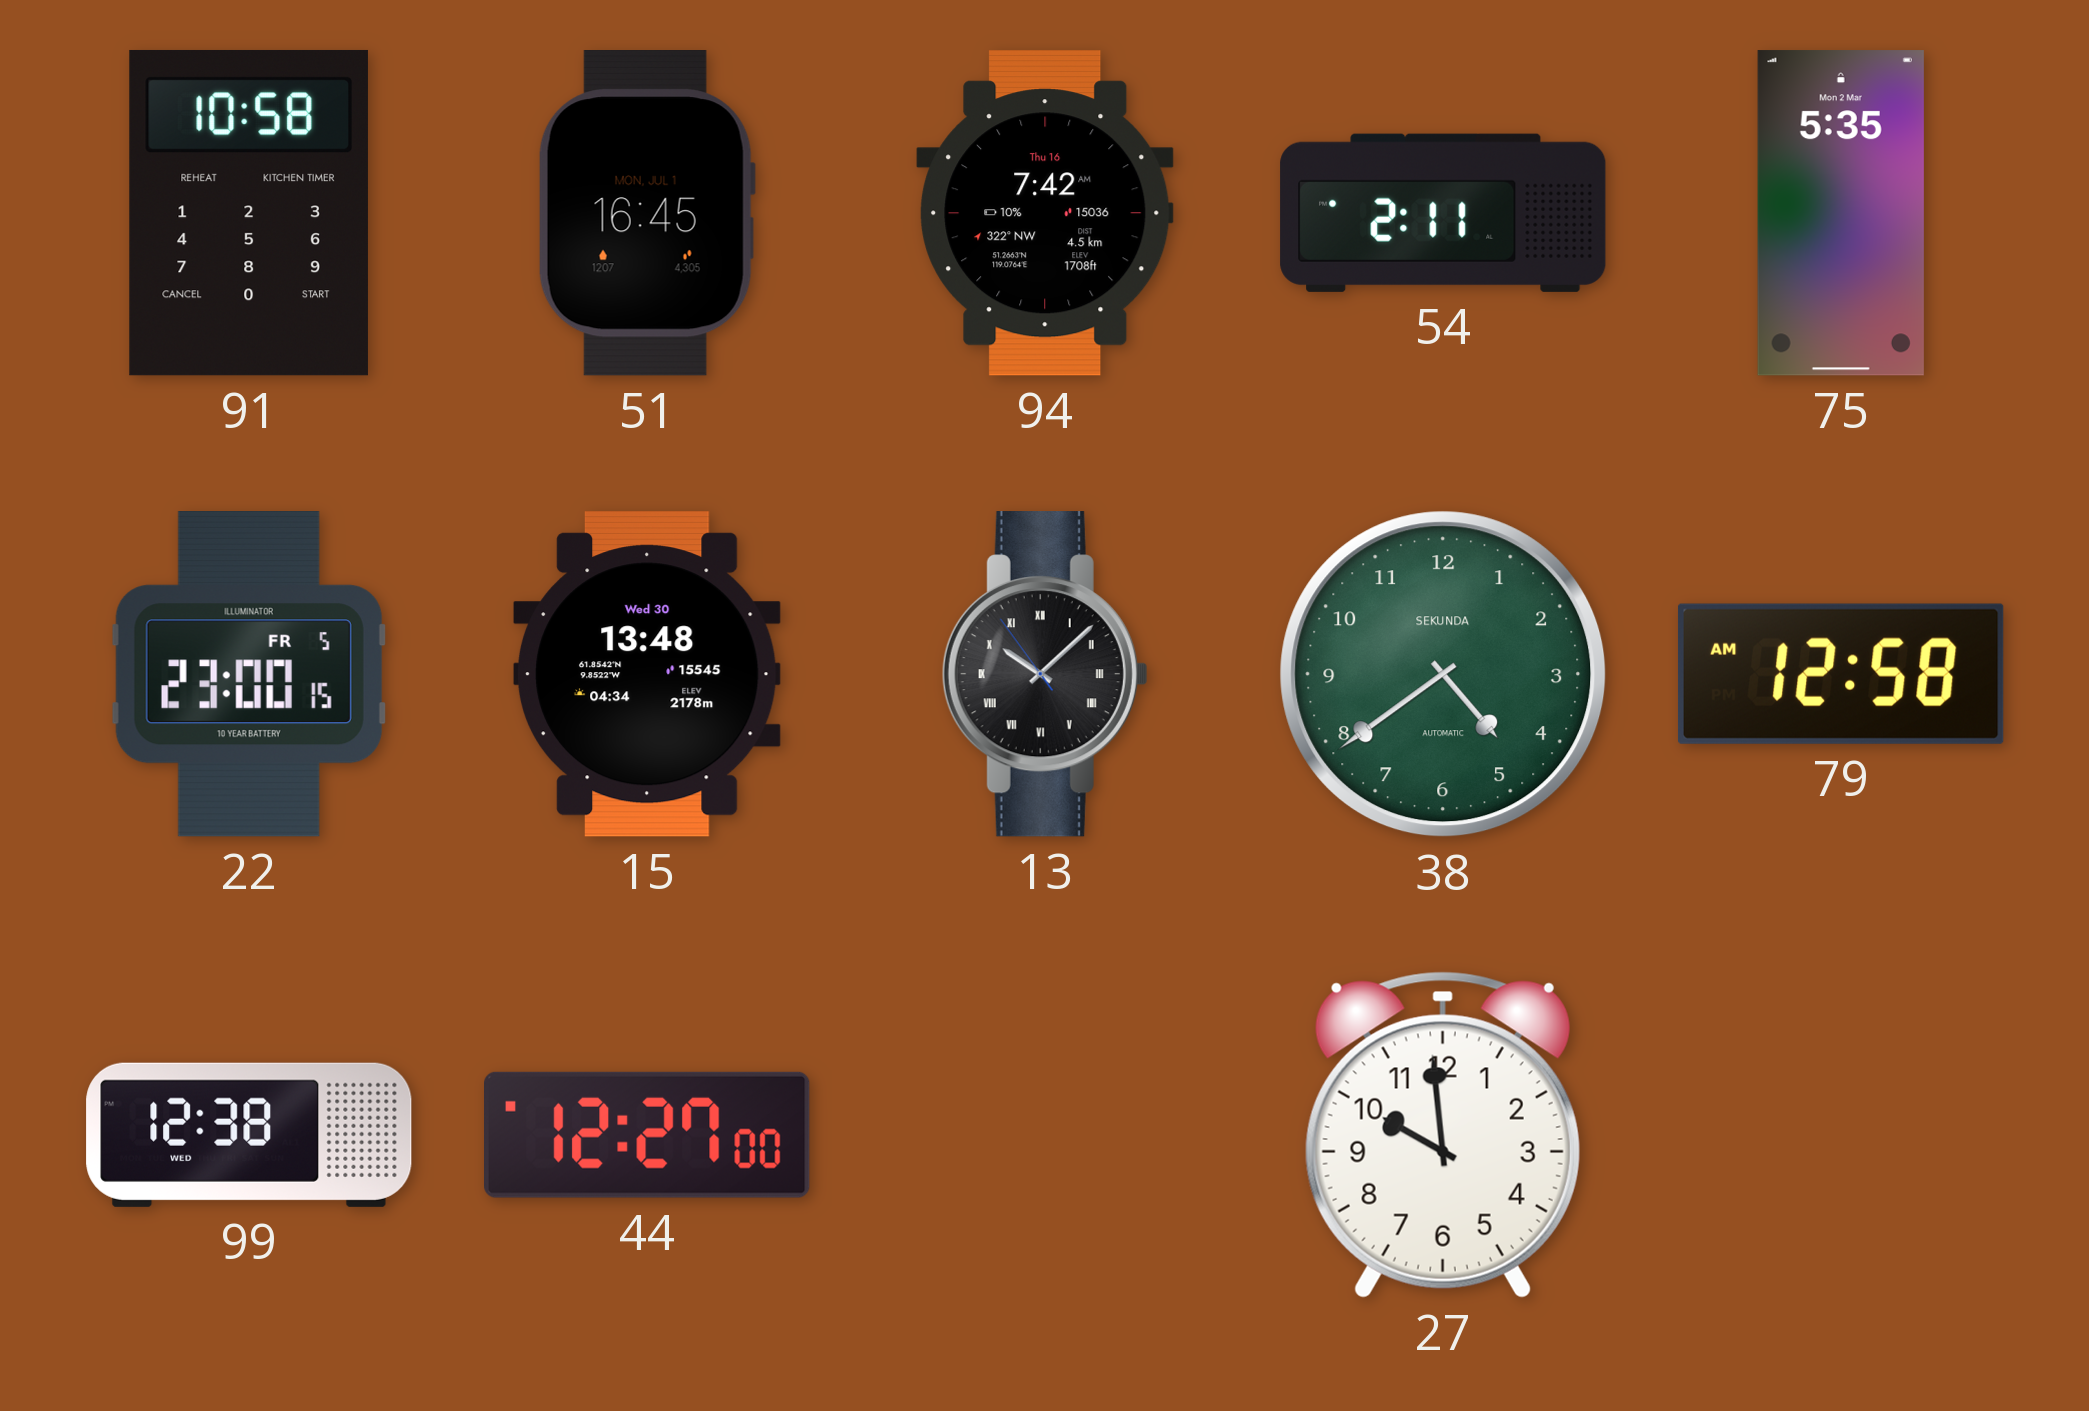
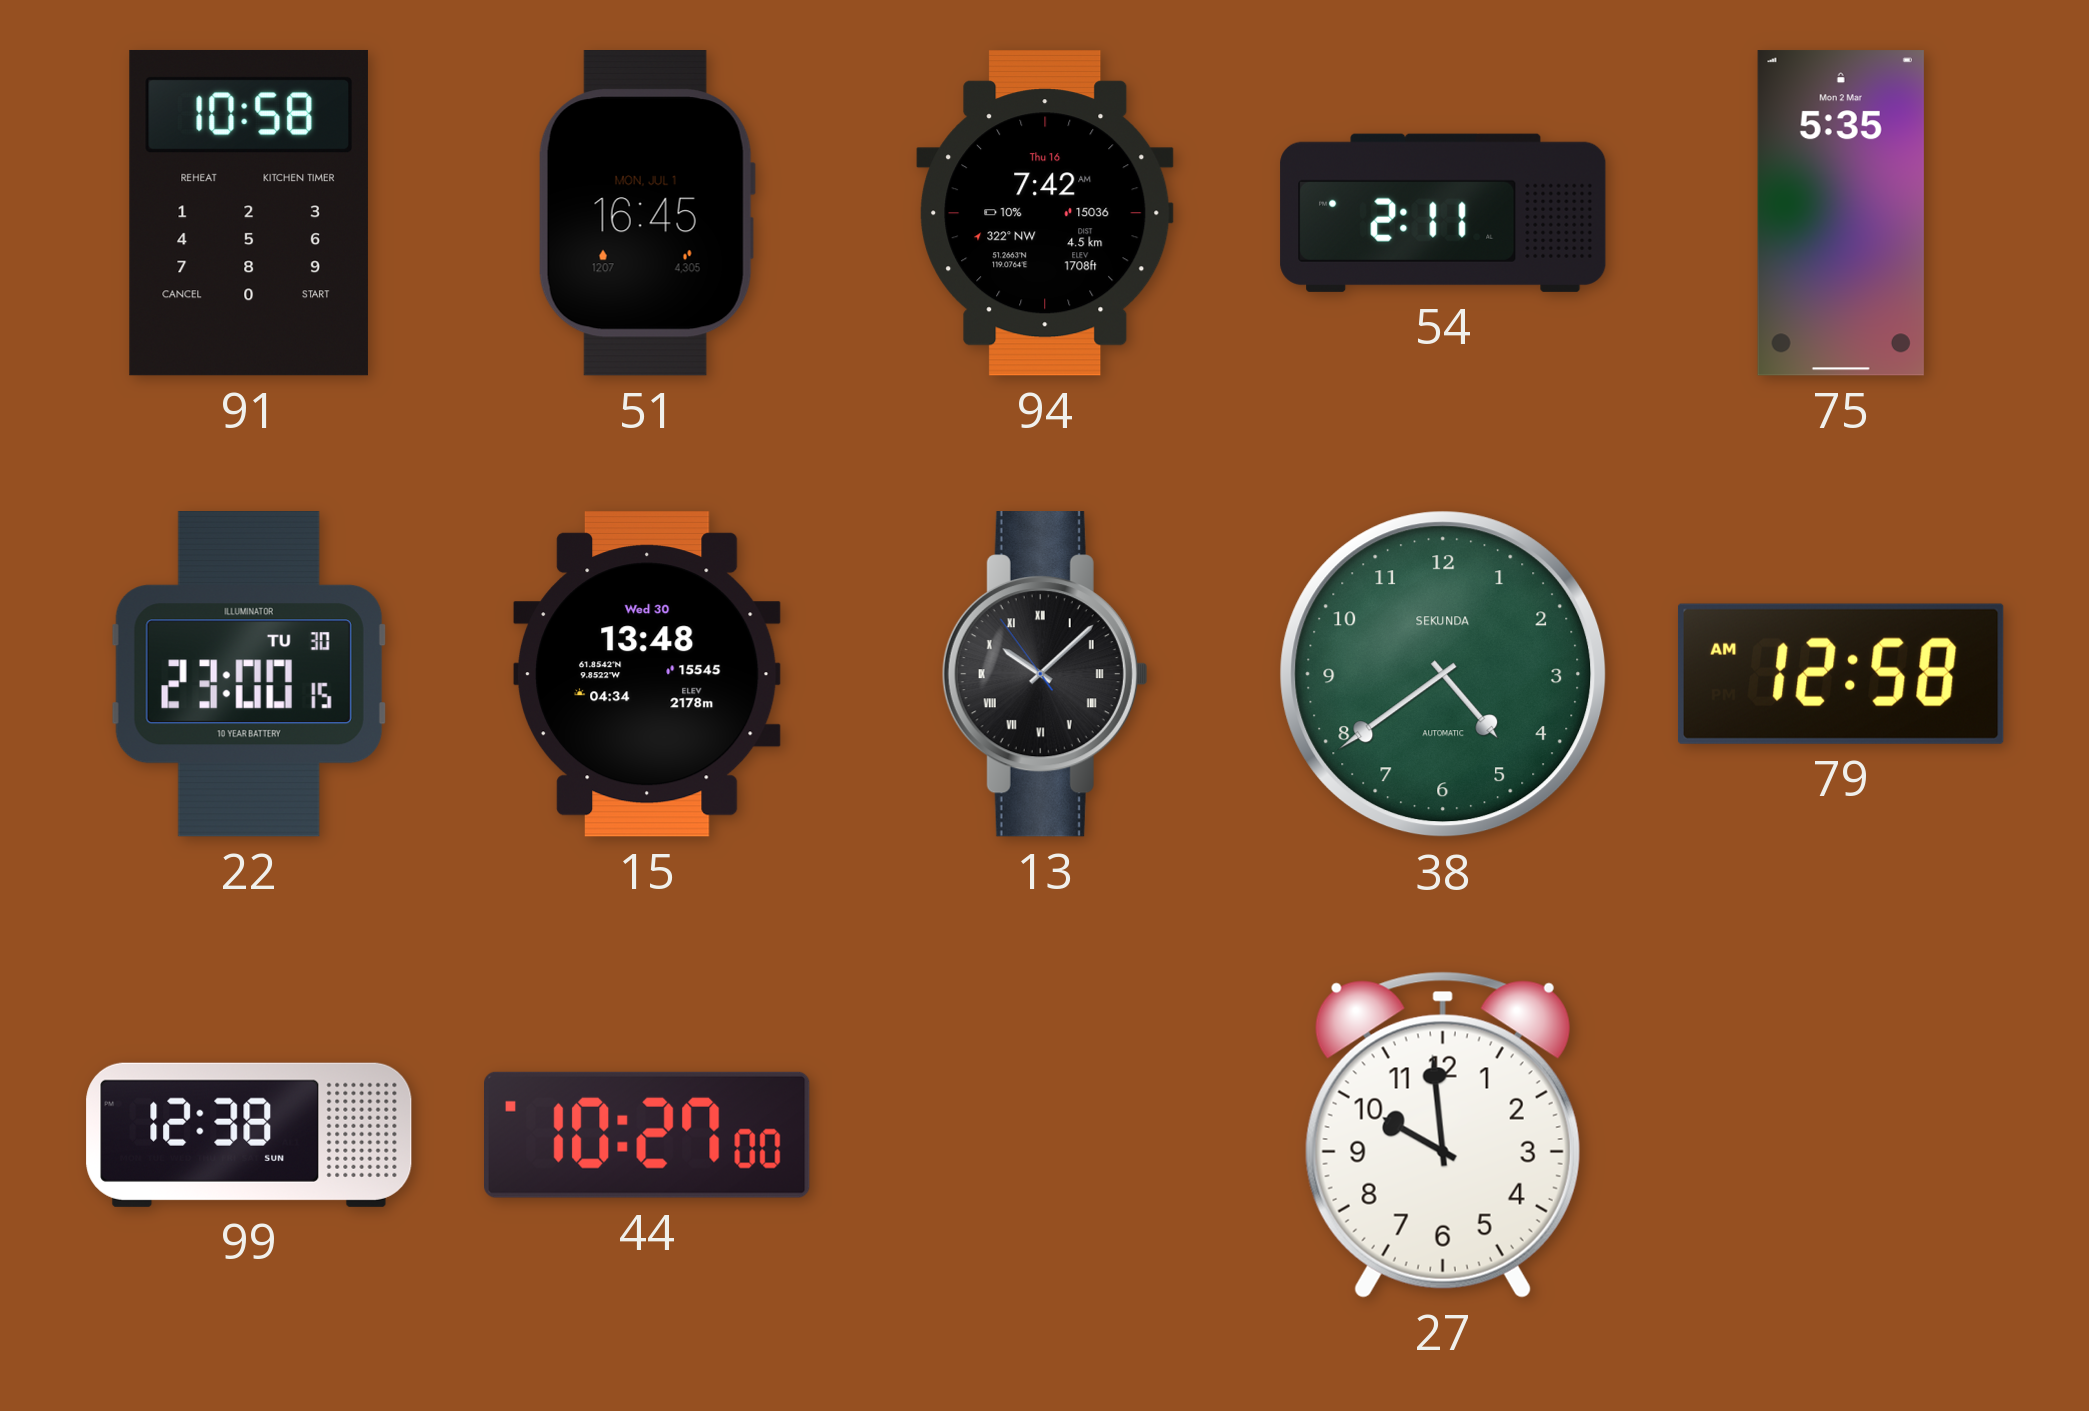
22 date: FR 5 -> TU 30 (249, 675)
99 date: WED -> SUN (249, 1135)
44: 12:27 -> 10:27 (648, 1135)
